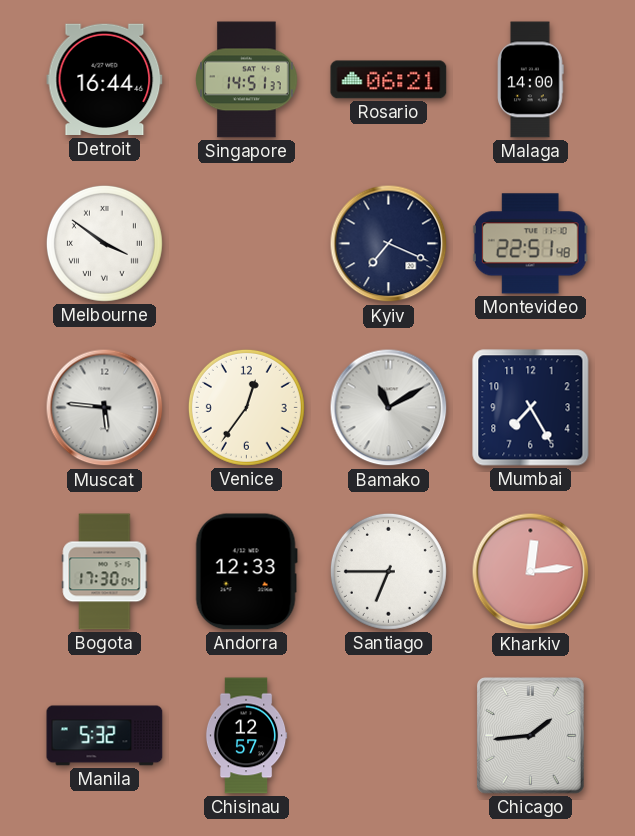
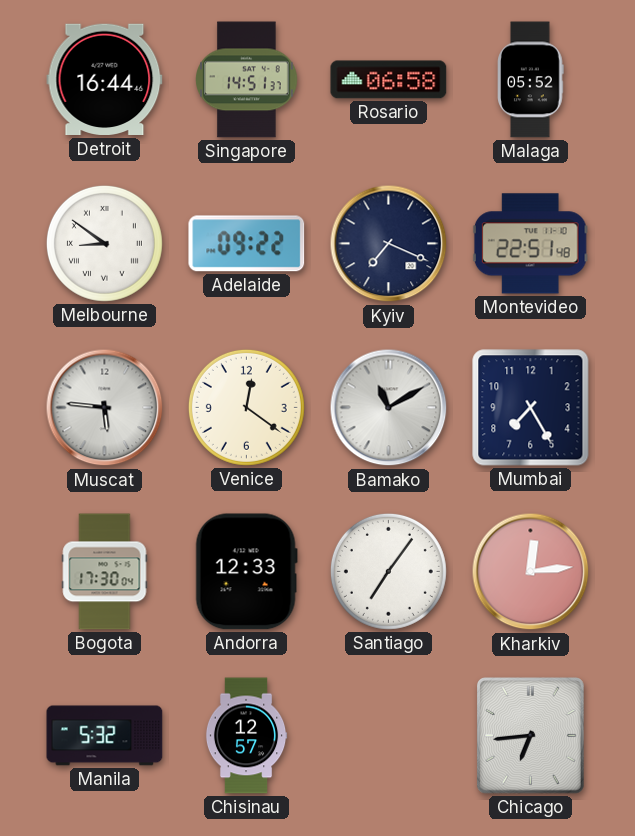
Rosario: 06:21 -> 06:58 (389, 80)
Malaga: 14:00 -> 05:52 (531, 80)
Melbourne: 3:51 -> 8:51 (104, 243)
Adelaide: none -> 09:22 (247, 244)
Venice: 12:36 -> 12:21 (246, 407)
Santiago: 6:45 -> 7:06 (388, 571)
Chicago: 1:44 -> 6:44 (531, 736)
